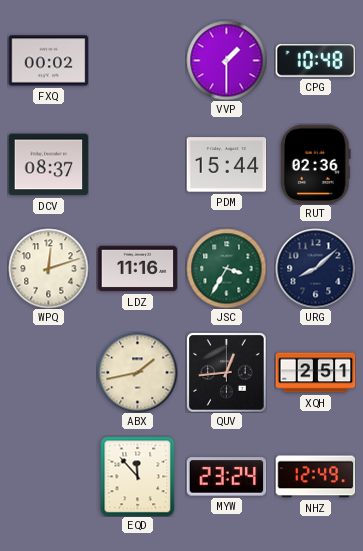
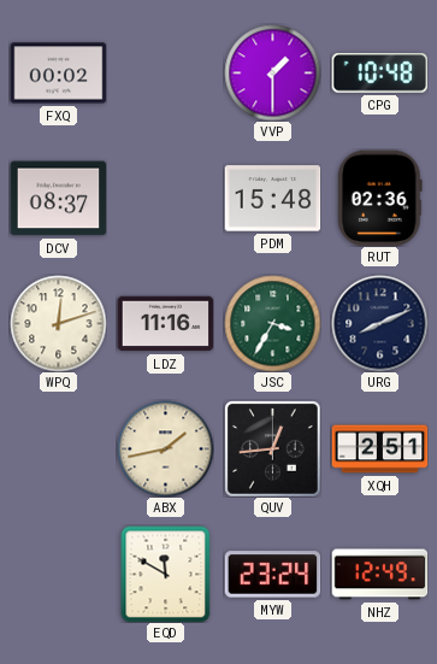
PDM: 15:44 -> 15:48 (272, 199)
URG: 8:08 -> 8:11 (379, 323)
EQD: 11:53 -> 11:50 (166, 574)
